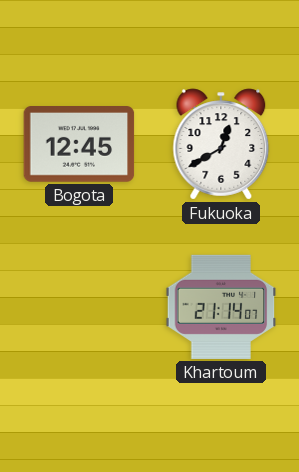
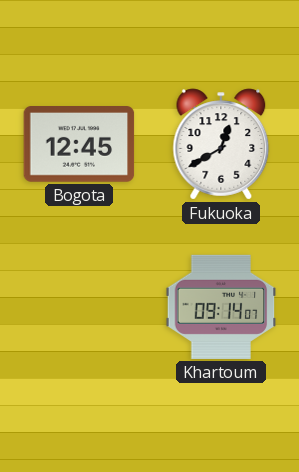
Khartoum: 21:14 -> 09:14 (221, 307)
